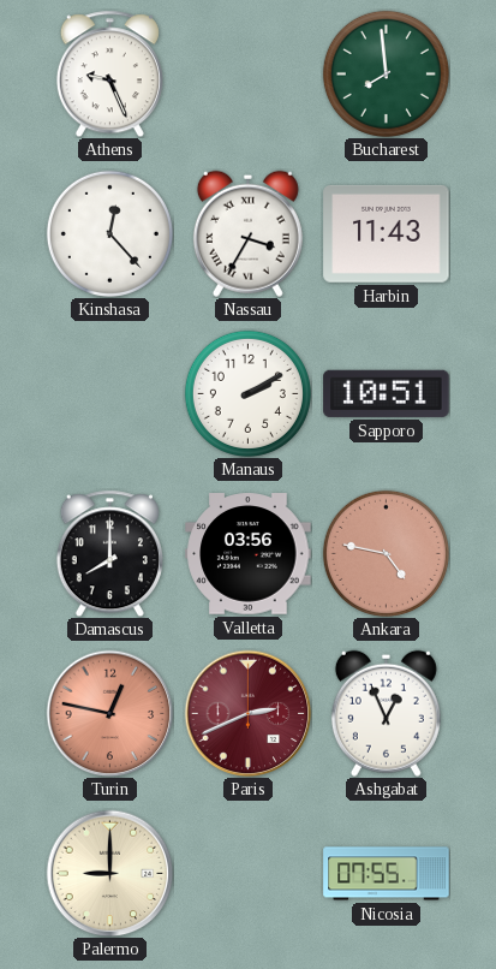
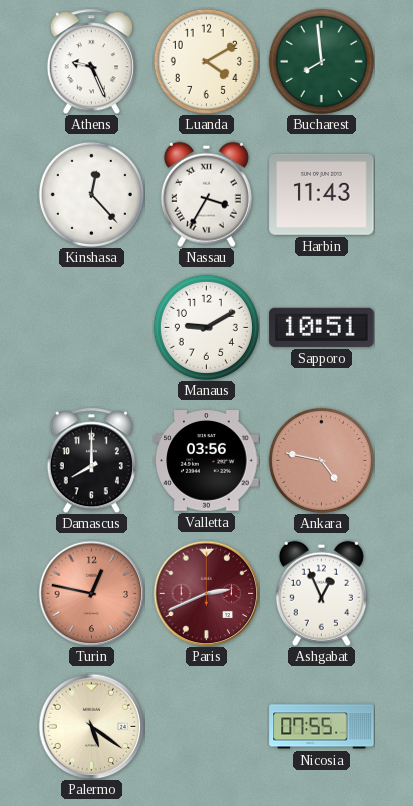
Luanda: none -> 4:10 (206, 61)
Manaus: 2:10 -> 9:10 (206, 327)
Palermo: 9:00 -> 5:21 (91, 726)
